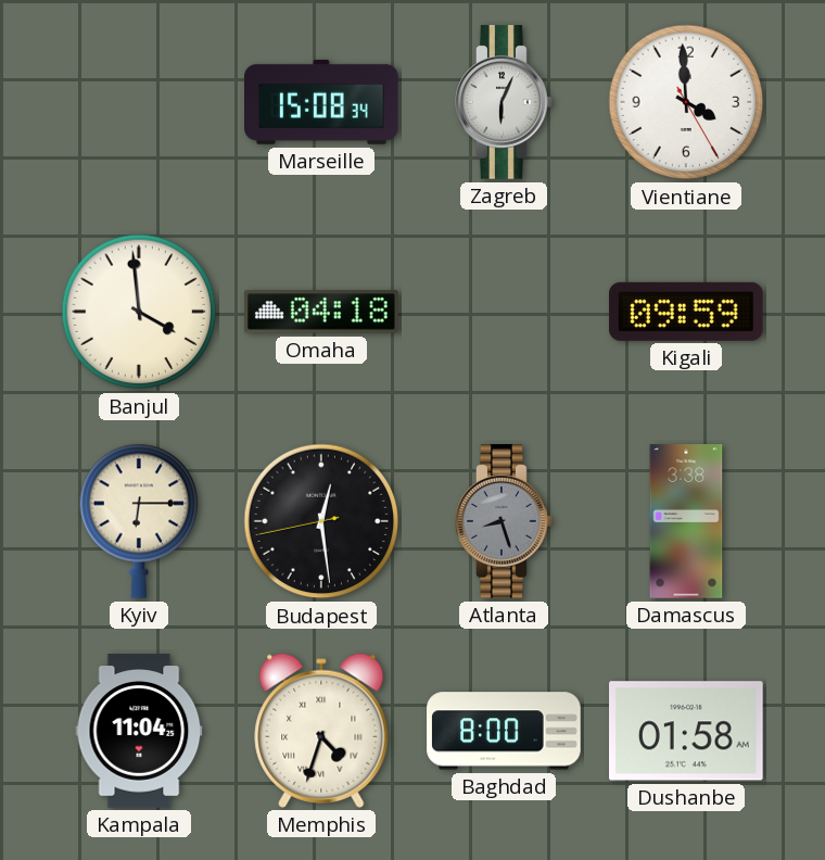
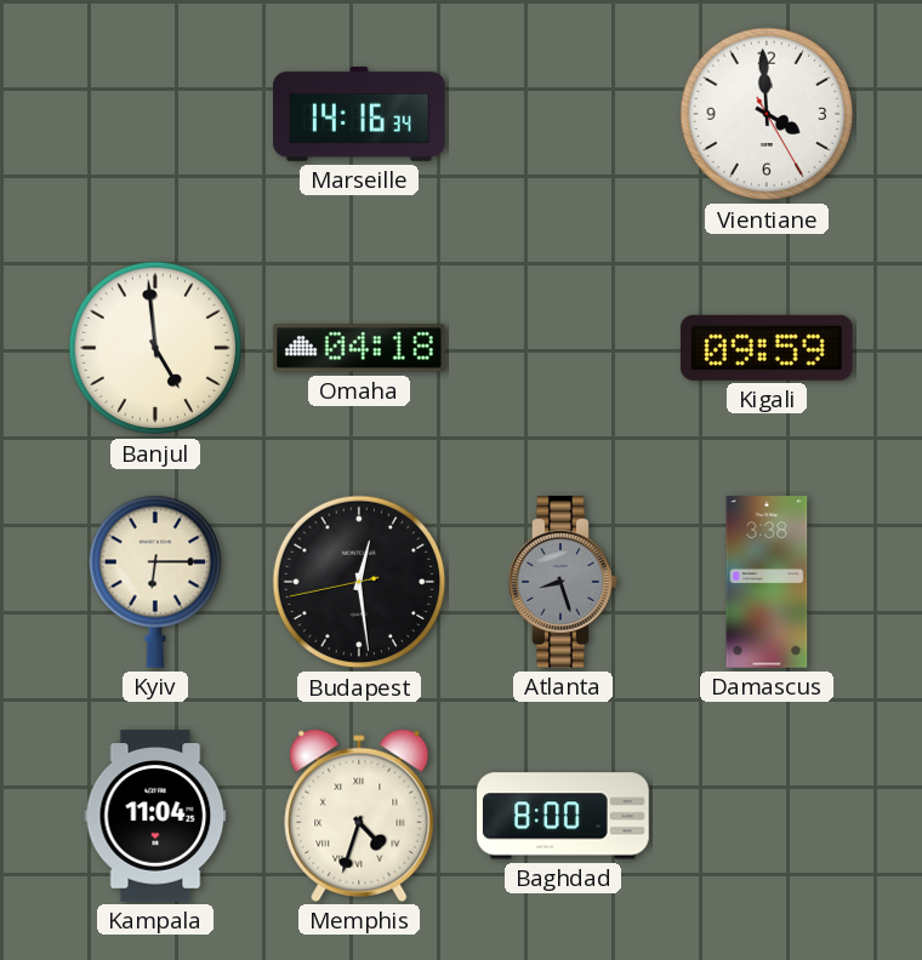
Marseille: 15:08 -> 14:16 (359, 114)
Zagreb: 6:04 -> none (504, 102)
Banjul: 3:59 -> 4:59 (155, 348)
Dushanbe: 01:58 -> none (686, 731)
